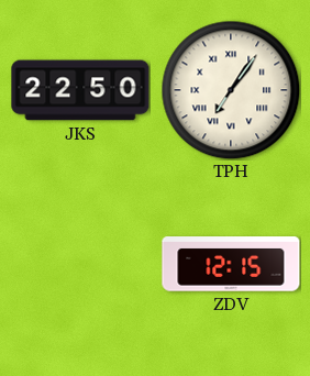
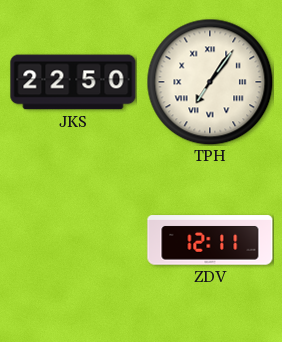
ZDV: 12:15 -> 12:11 (210, 240)
